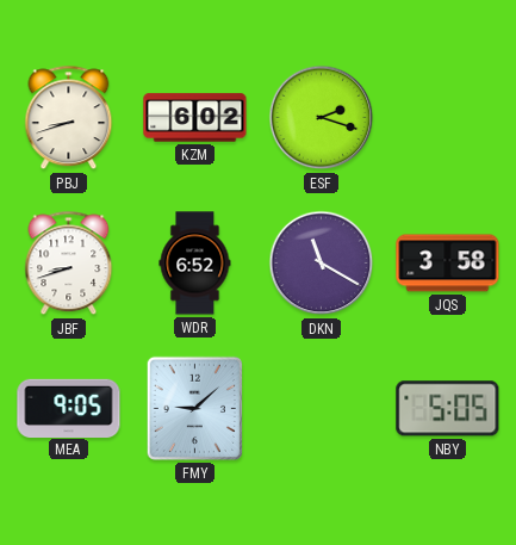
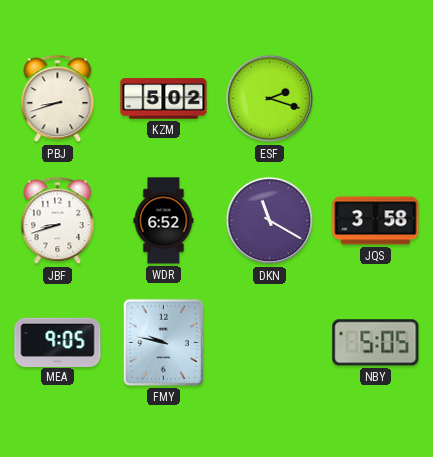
KZM: 6:02 -> 5:02 (164, 99)
FMY: 9:08 -> 9:47 (163, 342)
